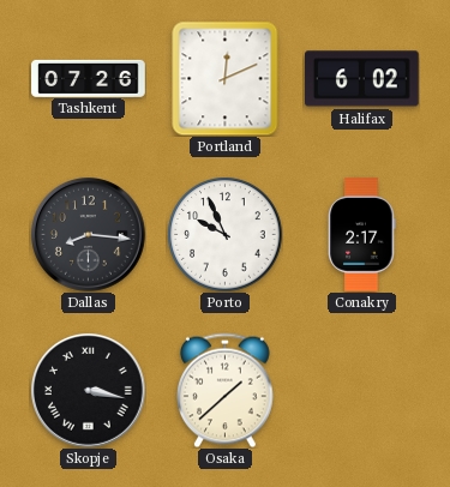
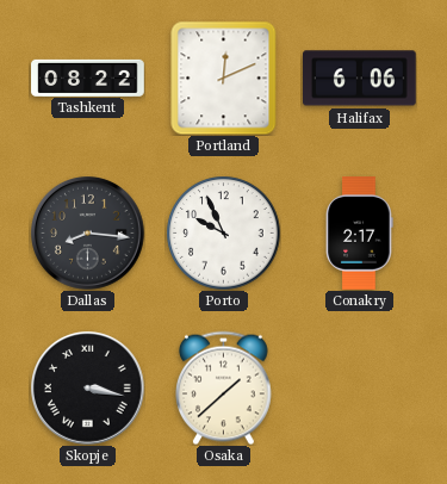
Tashkent: 07:26 -> 08:22 (88, 77)
Halifax: 6:02 -> 6:06 (360, 79)
